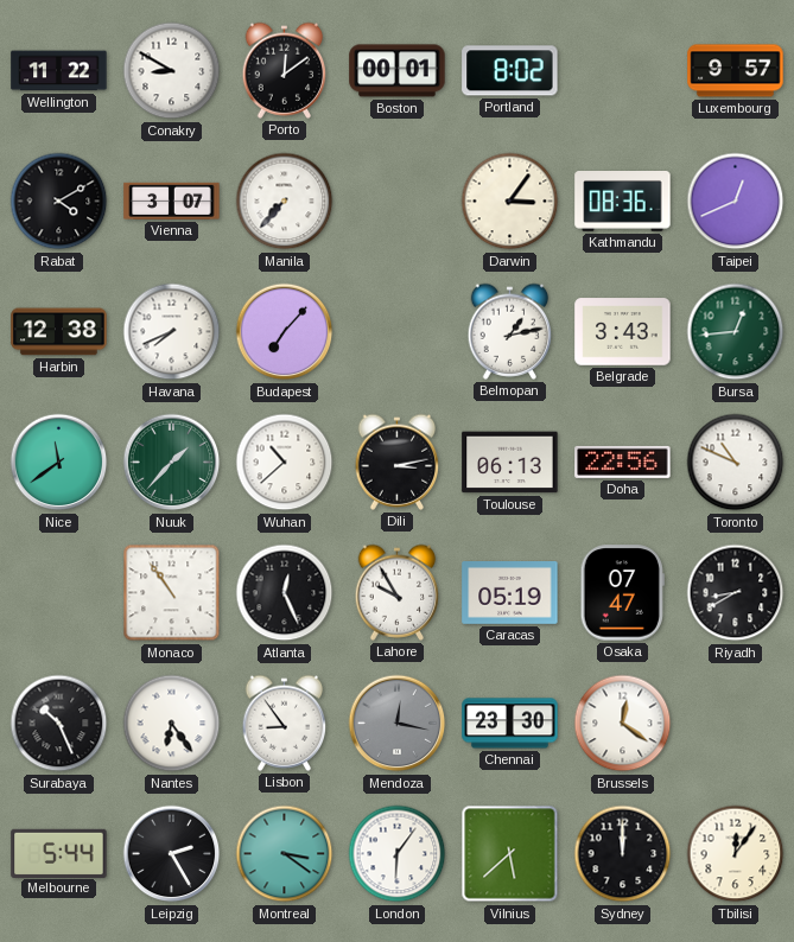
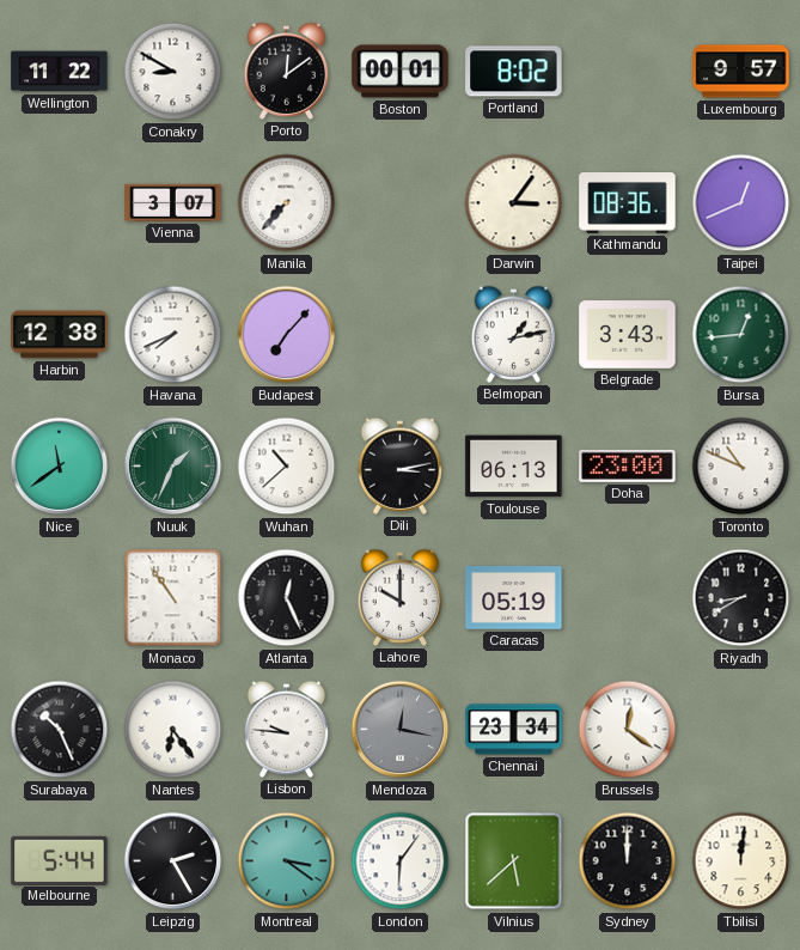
Rabat: 4:10 -> none (59, 202)
Nuuk: 1:37 -> 1:34 (173, 467)
Doha: 22:56 -> 23:00 (628, 465)
Lahore: 9:55 -> 10:00 (401, 597)
Osaka: 07:47 -> none (622, 593)
Lisbon: 8:54 -> 9:46 (287, 729)
Chennai: 23:30 -> 23:34 (514, 730)
Tbilisi: 12:06 -> 12:01 (741, 861)
